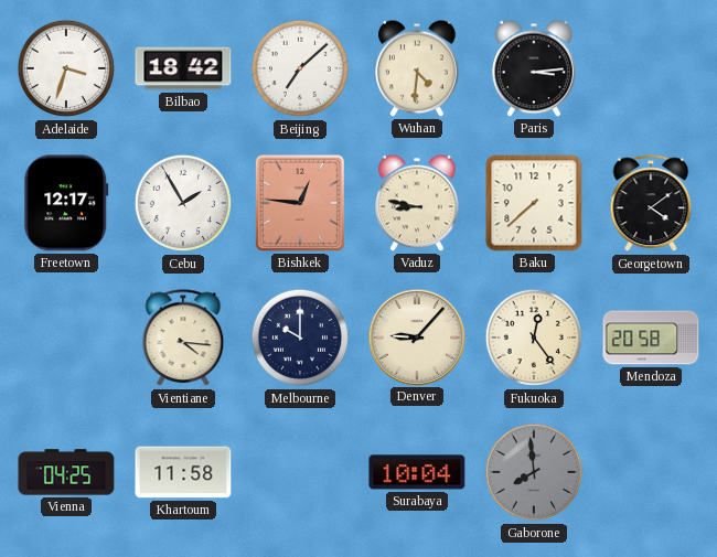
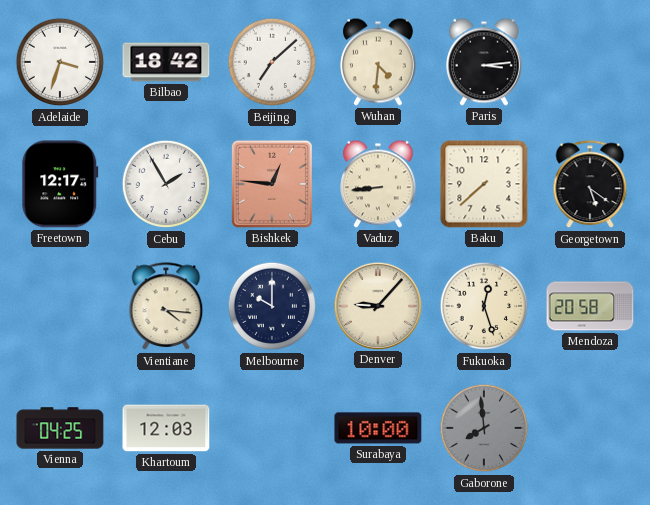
Vaduz: 8:47 -> 8:44 (379, 184)
Georgetown: 4:09 -> 5:21 (590, 185)
Fukuoka: 12:24 -> 12:27 (484, 306)
Khartoum: 11:58 -> 12:03 (166, 428)
Surabaya: 10:04 -> 10:00 (378, 428)
